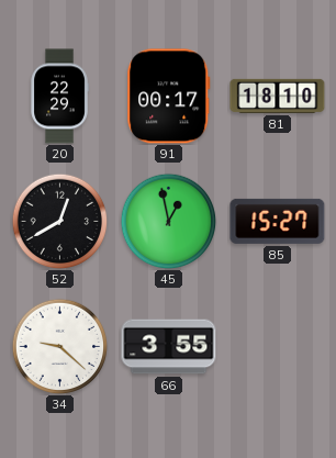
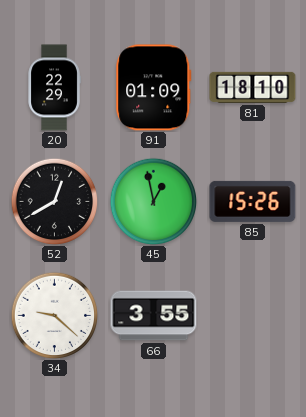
91: 00:17 -> 01:09 (154, 88)
85: 15:27 -> 15:26 (253, 201)
